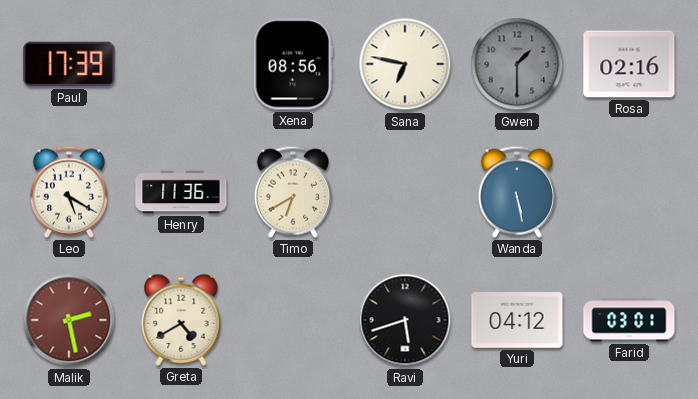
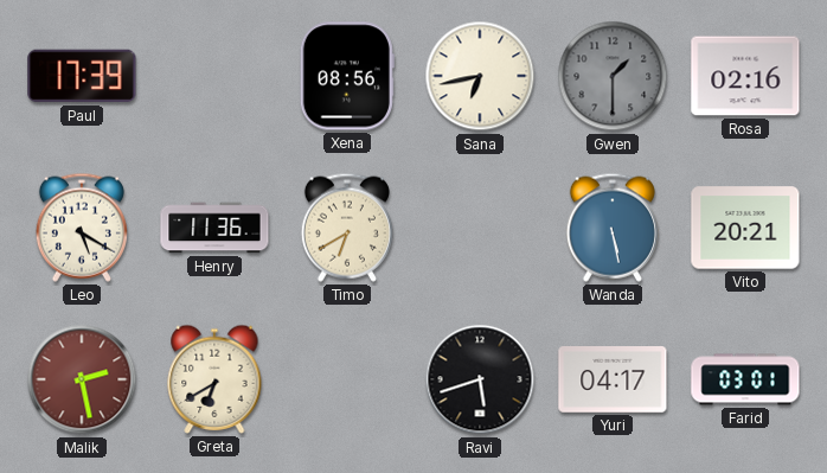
Sana: 6:47 -> 6:43 (480, 76)
Vito: none -> 20:21 (745, 228)
Greta: 4:40 -> 6:40 (214, 379)
Yuri: 04:12 -> 04:17 (613, 381)
